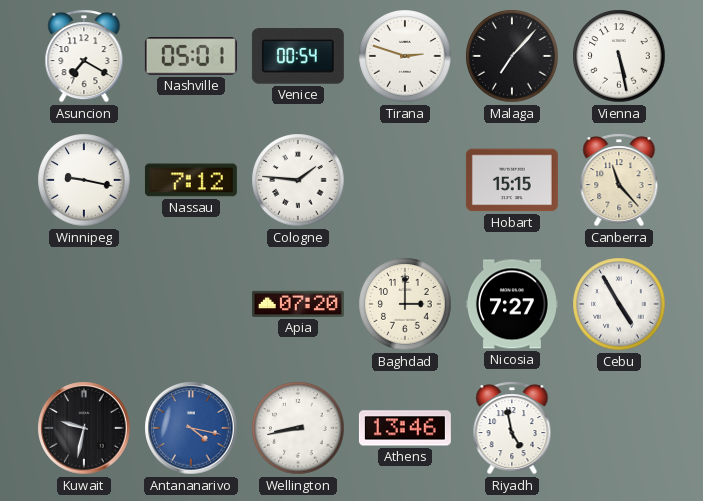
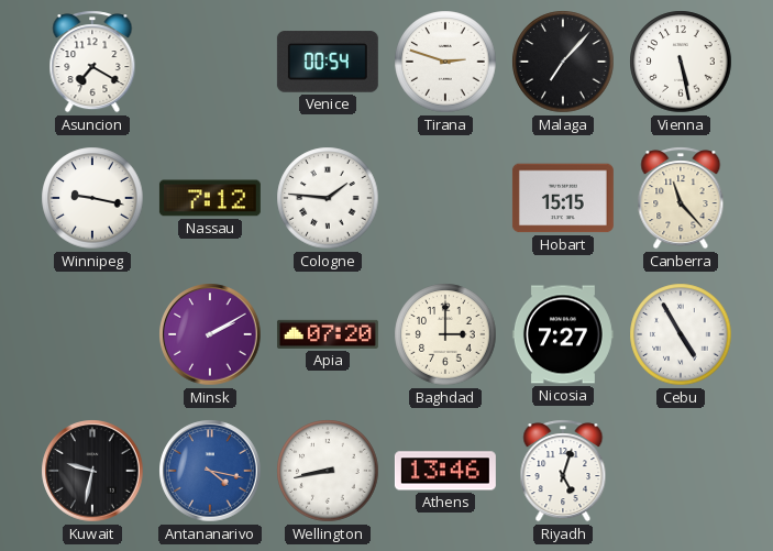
Nashville: 05:01 -> none (191, 56)
Minsk: none -> 2:10 (210, 334)
Riyadh: 4:58 -> 5:03 (563, 471)
